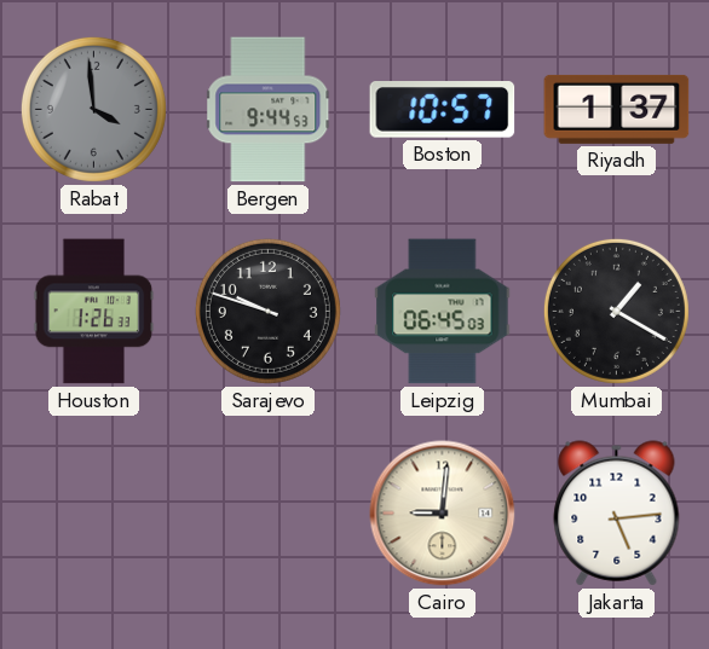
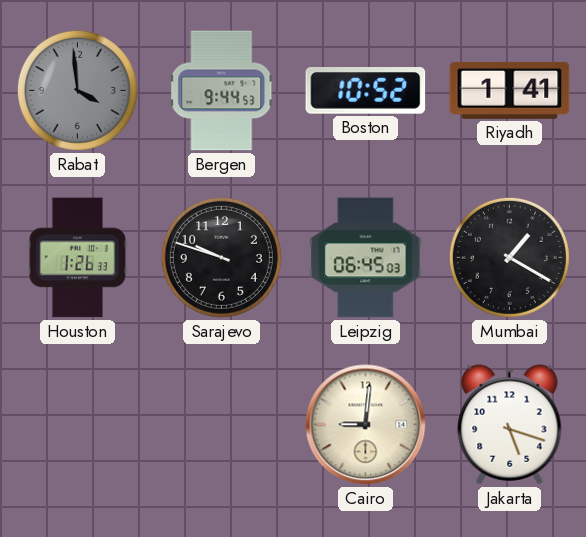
Boston: 10:57 -> 10:52 (366, 91)
Riyadh: 1:37 -> 1:41 (510, 90)
Jakarta: 5:14 -> 5:18 (510, 425)
